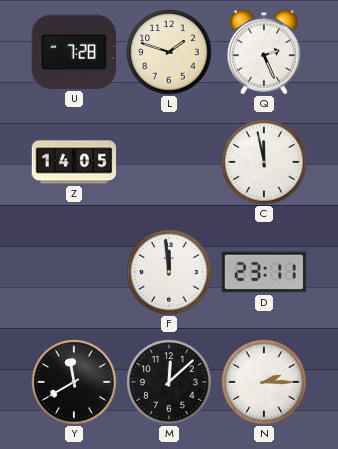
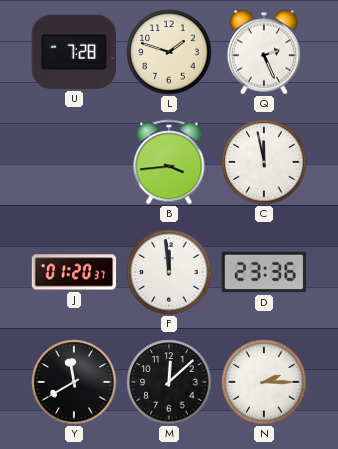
Z: 14:05 -> none (74, 162)
B: none -> 3:44 (169, 162)
J: none -> 01:20 (74, 272)
D: 23:11 -> 23:36 (264, 272)
